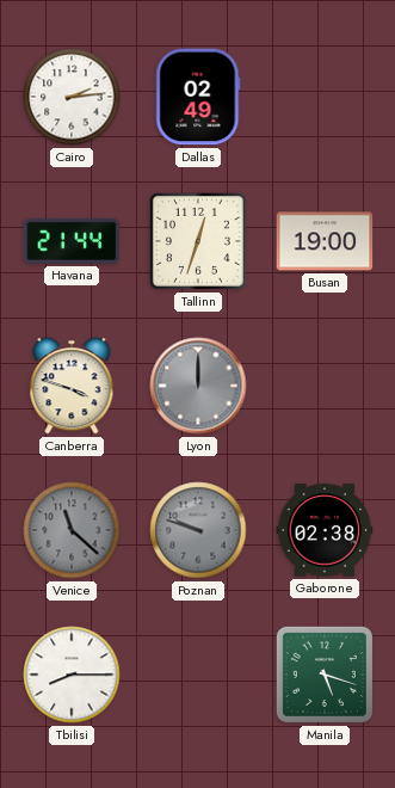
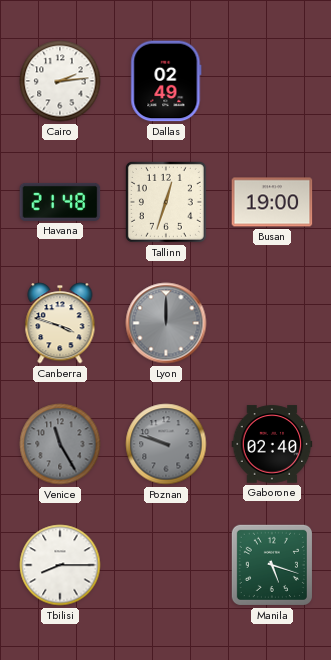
Havana: 21:44 -> 21:48 (60, 202)
Venice: 11:22 -> 11:25 (60, 444)
Gaborone: 02:38 -> 02:40 (272, 444)
